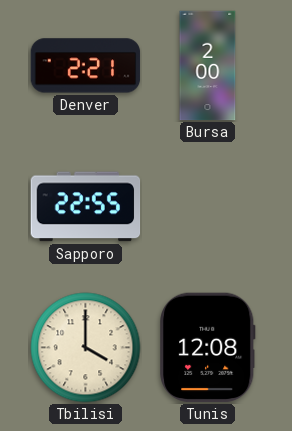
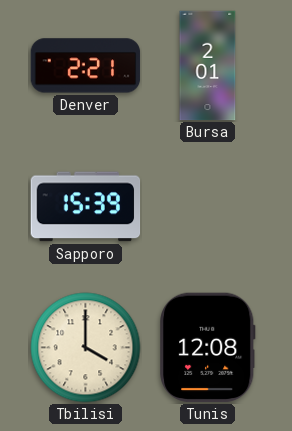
Bursa: 2:00 -> 2:01 (208, 66)
Sapporo: 22:55 -> 15:39 (86, 207)
